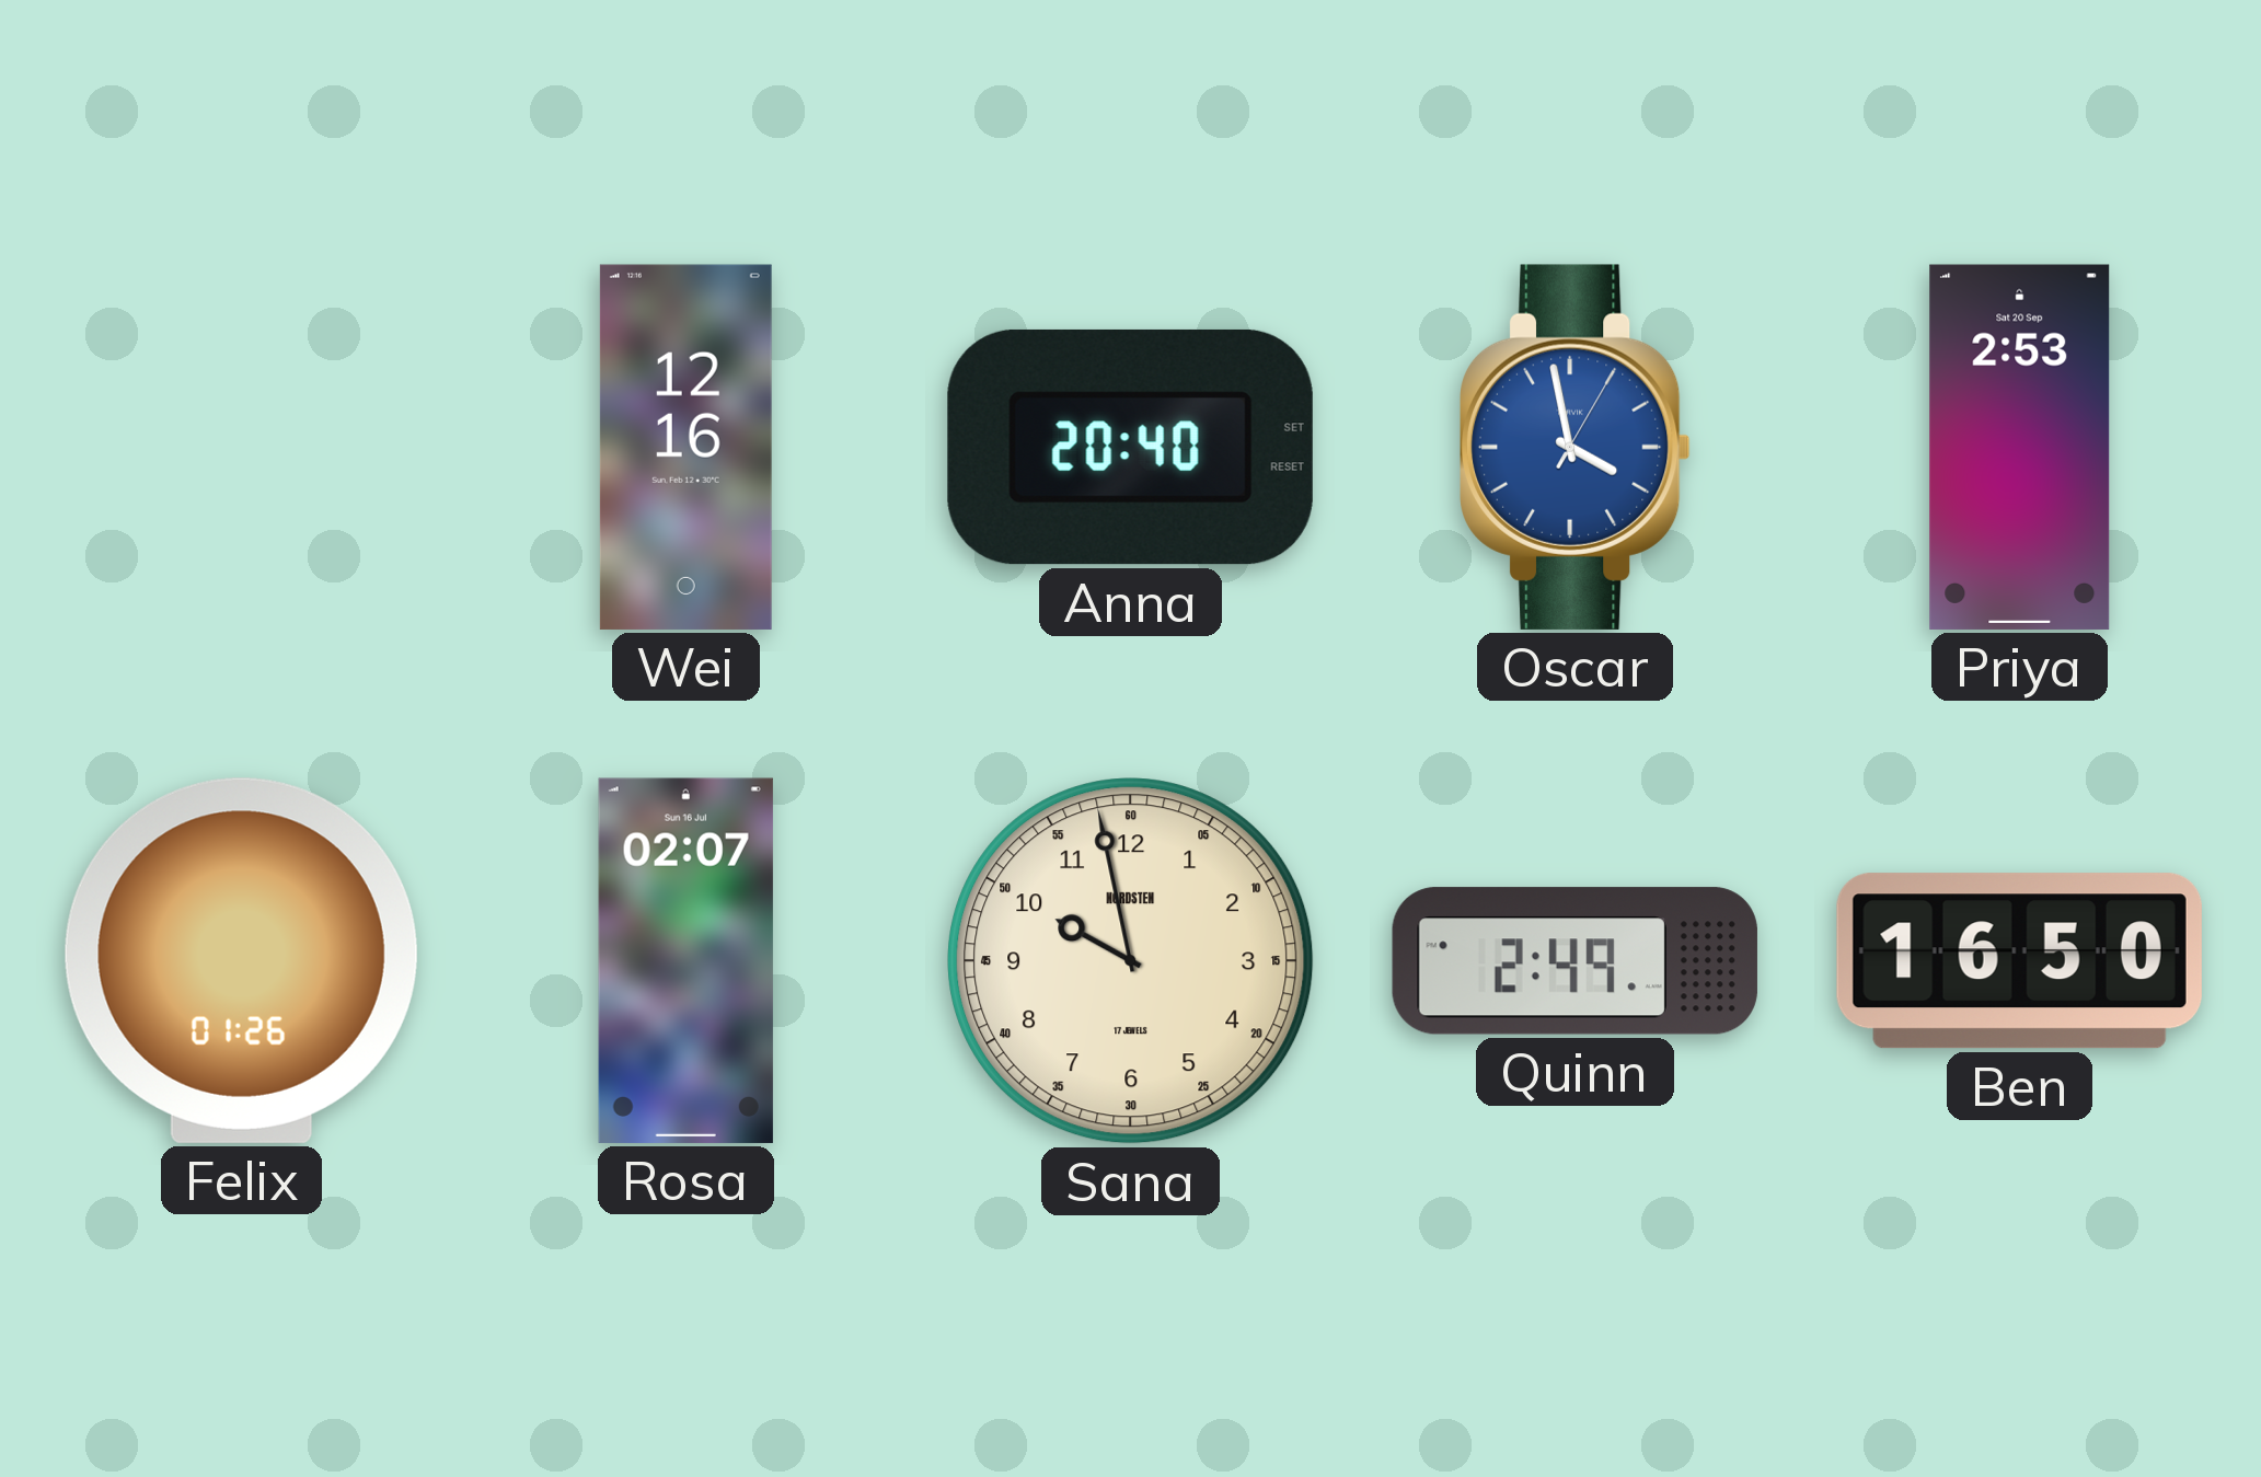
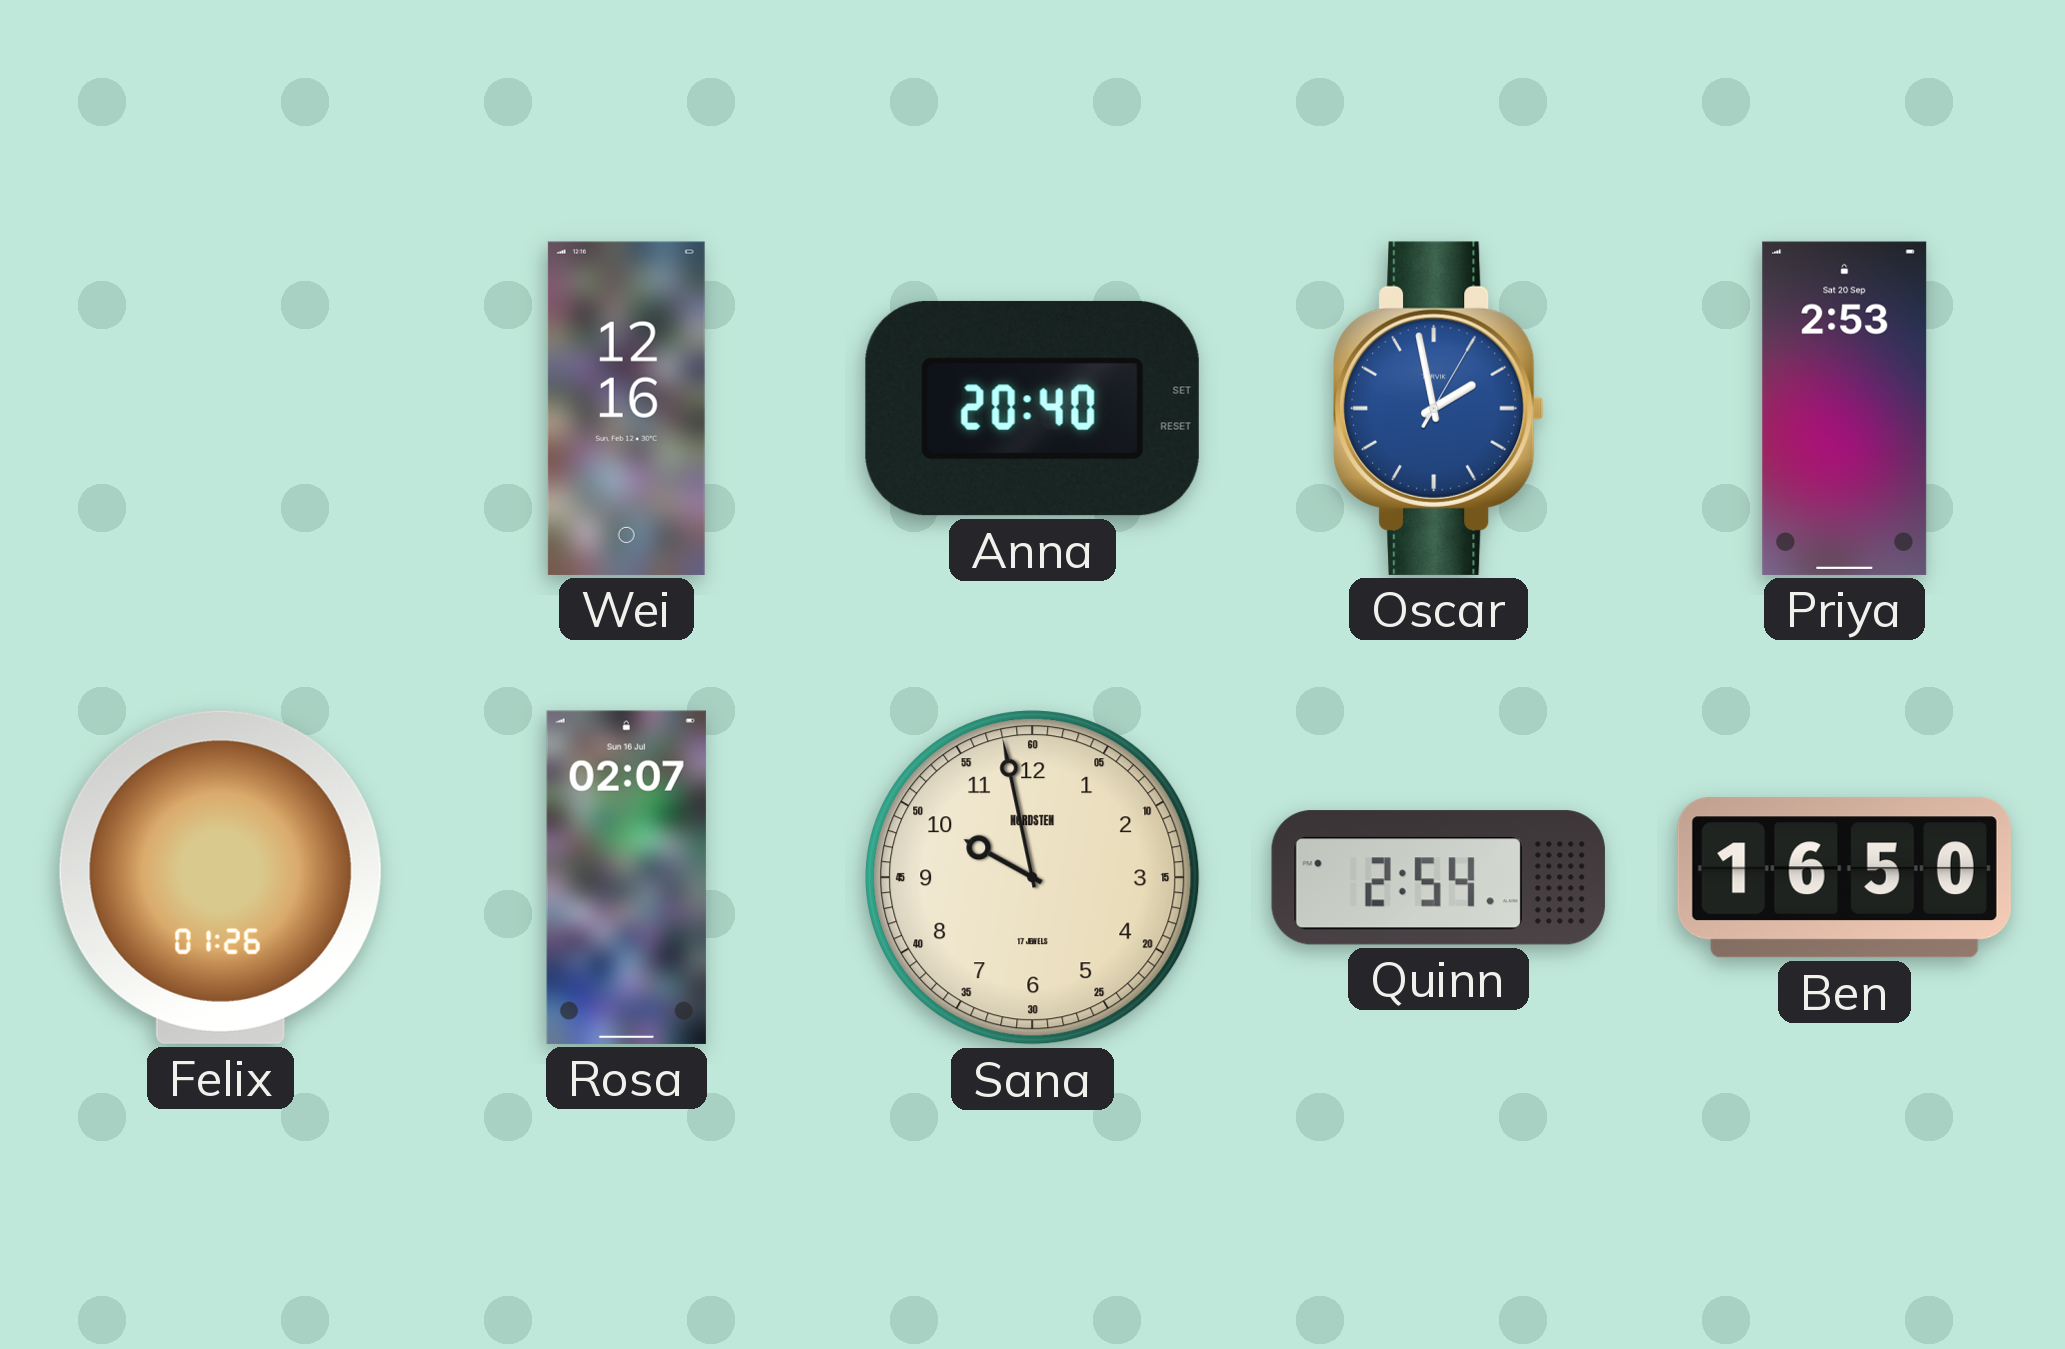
Oscar: 3:58 -> 1:58 (1439, 408)
Quinn: 2:49 -> 2:54 (1438, 878)
